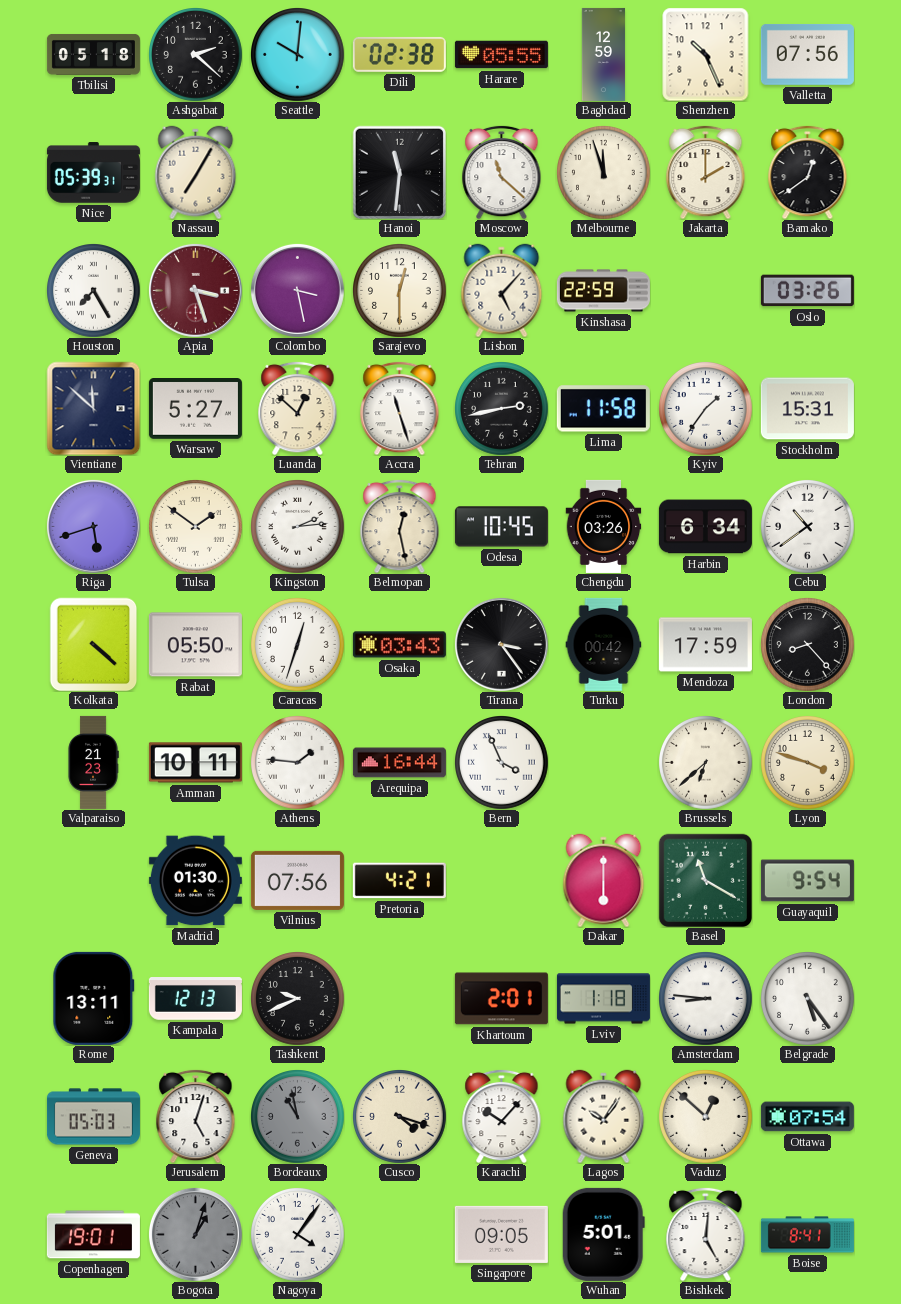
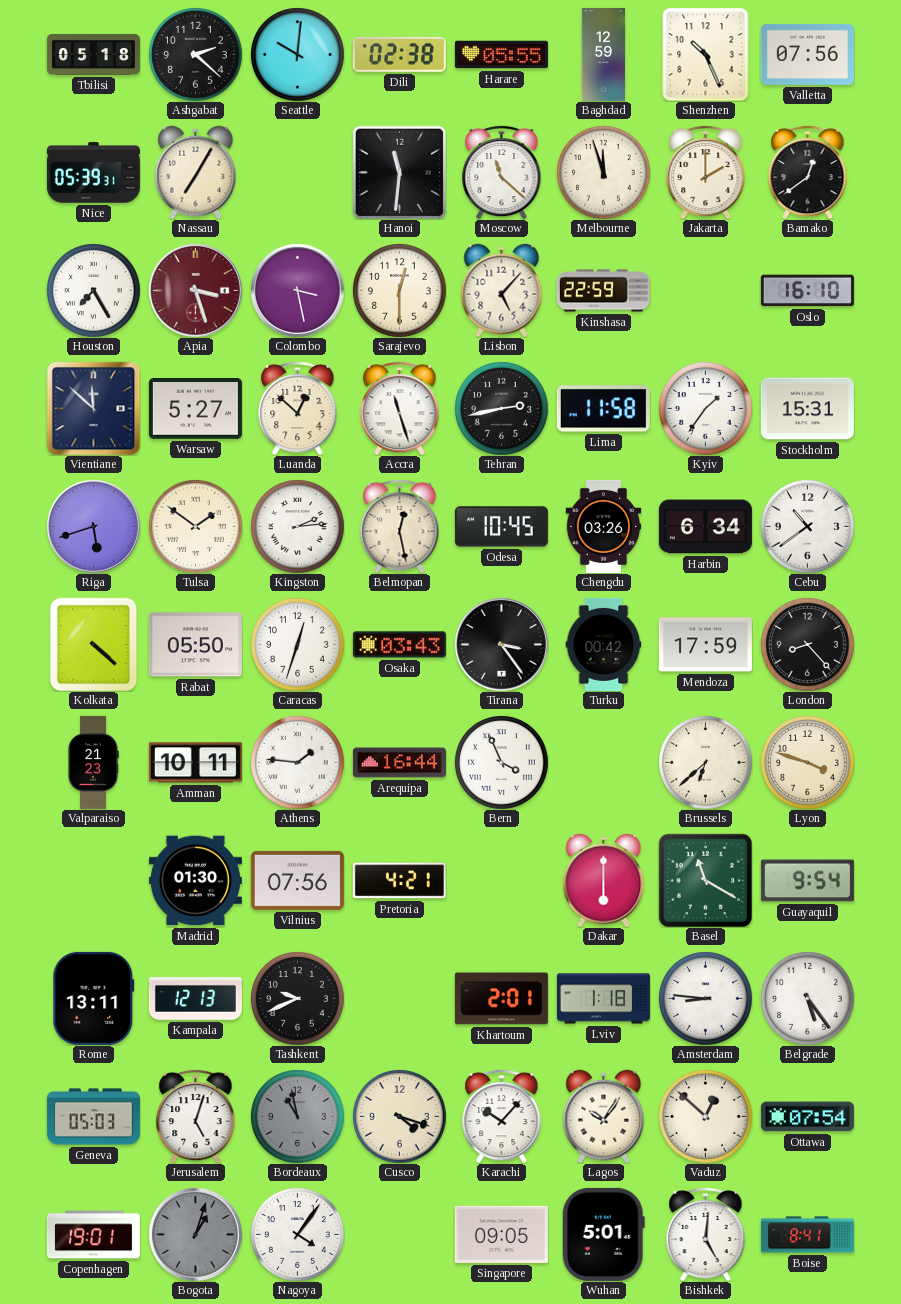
Oslo: 03:26 -> 16:10 (807, 291)
